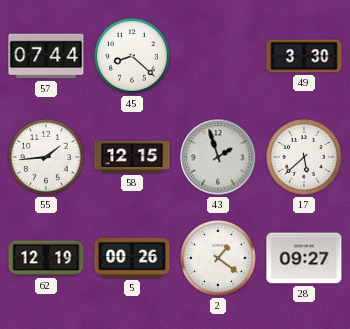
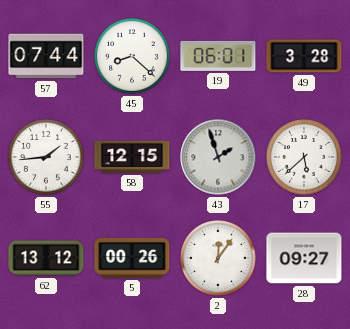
19: none -> 06:01 (218, 56)
49: 3:30 -> 3:28 (304, 56)
62: 12:19 -> 13:12 (46, 258)
2: 1:21 -> 12:06 (218, 258)
